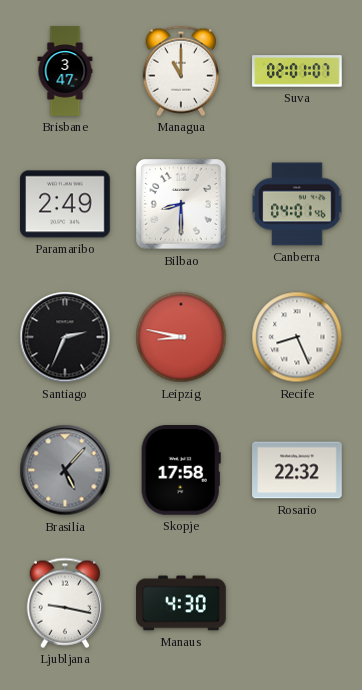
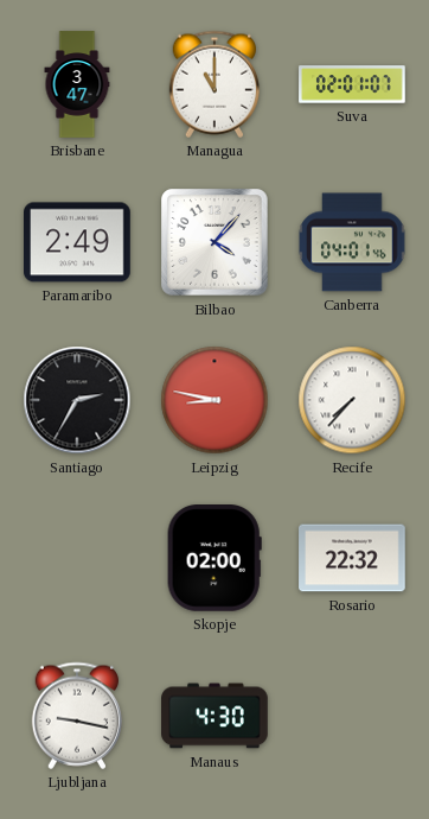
Bilbao: 8:30 -> 4:07 (214, 242)
Santiago: 2:34 -> 2:35 (77, 400)
Recife: 8:26 -> 7:37 (352, 400)
Brasilia: 5:07 -> none (65, 470)
Skopje: 17:58 -> 02:00 (214, 559)
